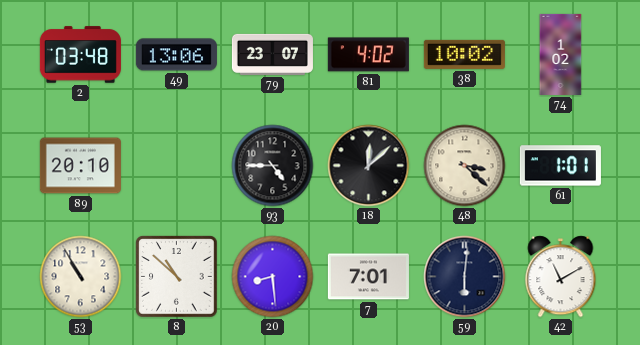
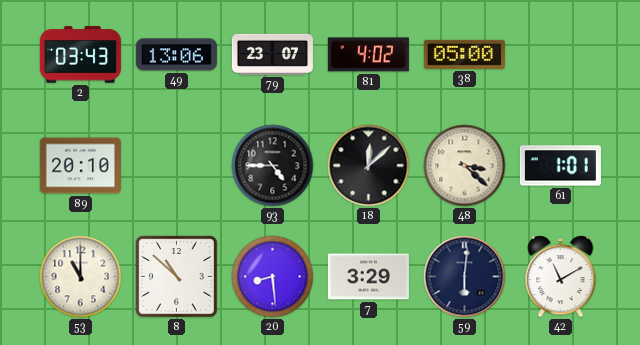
2: 03:48 -> 03:43 (80, 55)
38: 10:02 -> 05:00 (464, 54)
74: 1:02 -> none (561, 54)
53: 10:55 -> 11:00 (81, 277)
7: 7:01 -> 3:29 (368, 277)
